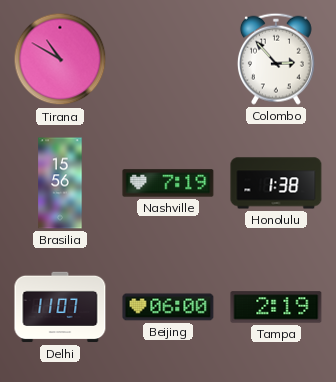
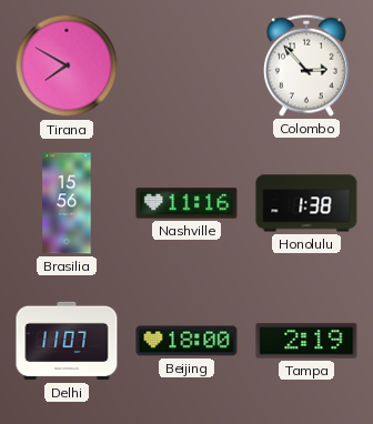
Tirana: 10:50 -> 7:50 (67, 65)
Nashville: 7:19 -> 11:16 (186, 203)
Beijing: 06:00 -> 18:00 (186, 341)
